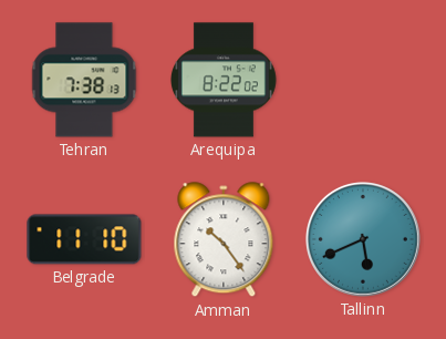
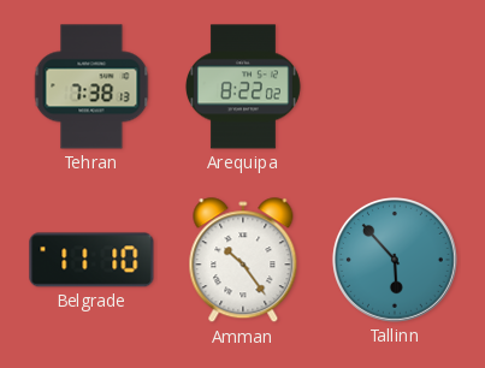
Tallinn: 5:41 -> 5:53 (395, 260)
